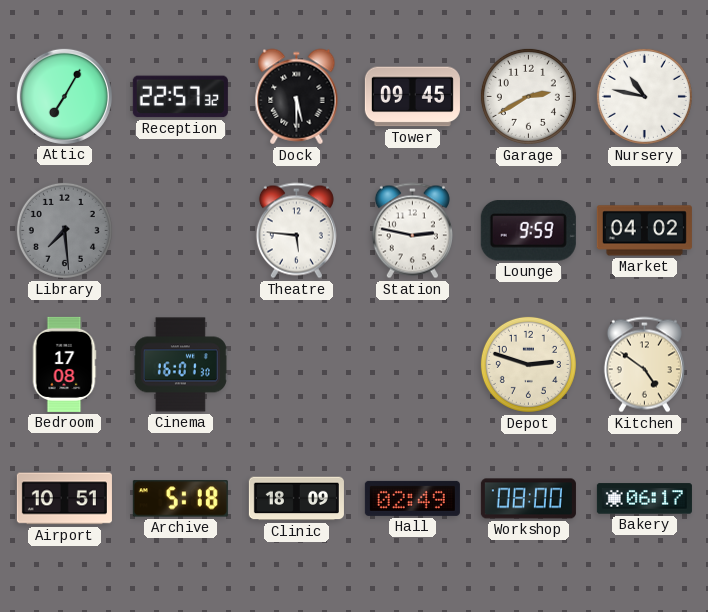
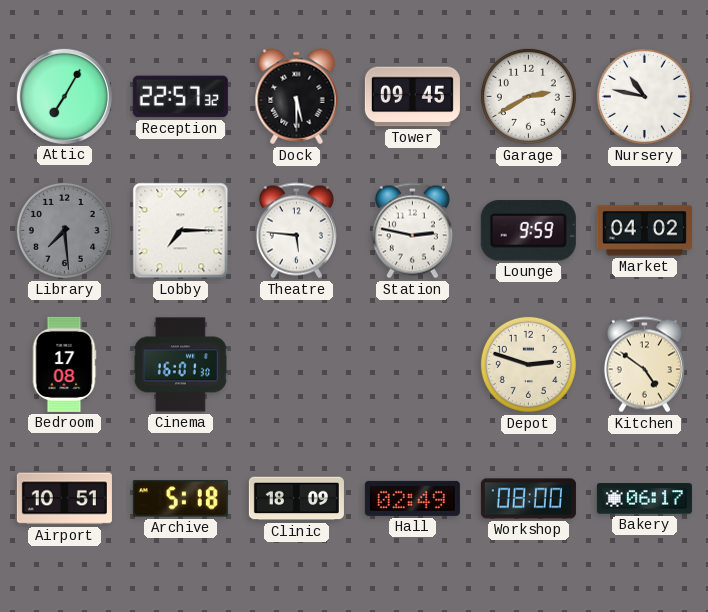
Lobby: none -> 7:15 (181, 231)
